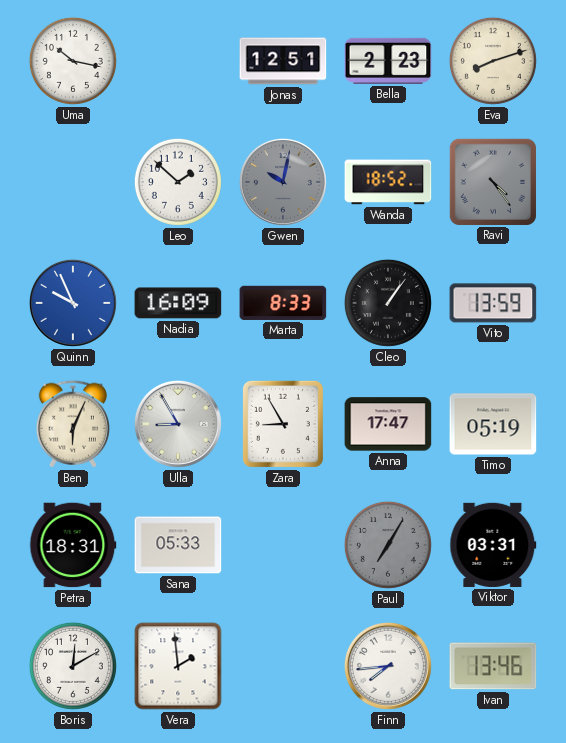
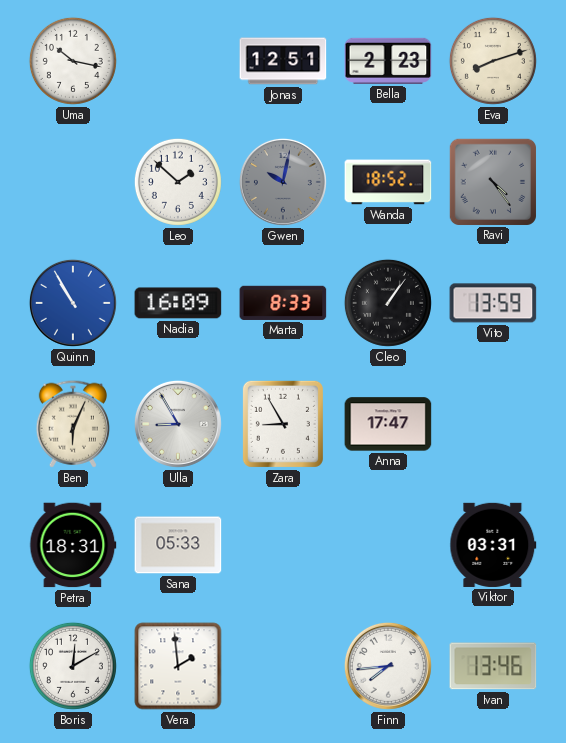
Quinn: 9:56 -> 10:55 (73, 303)
Timo: 05:19 -> none (493, 424)
Paul: 7:05 -> none (388, 545)
